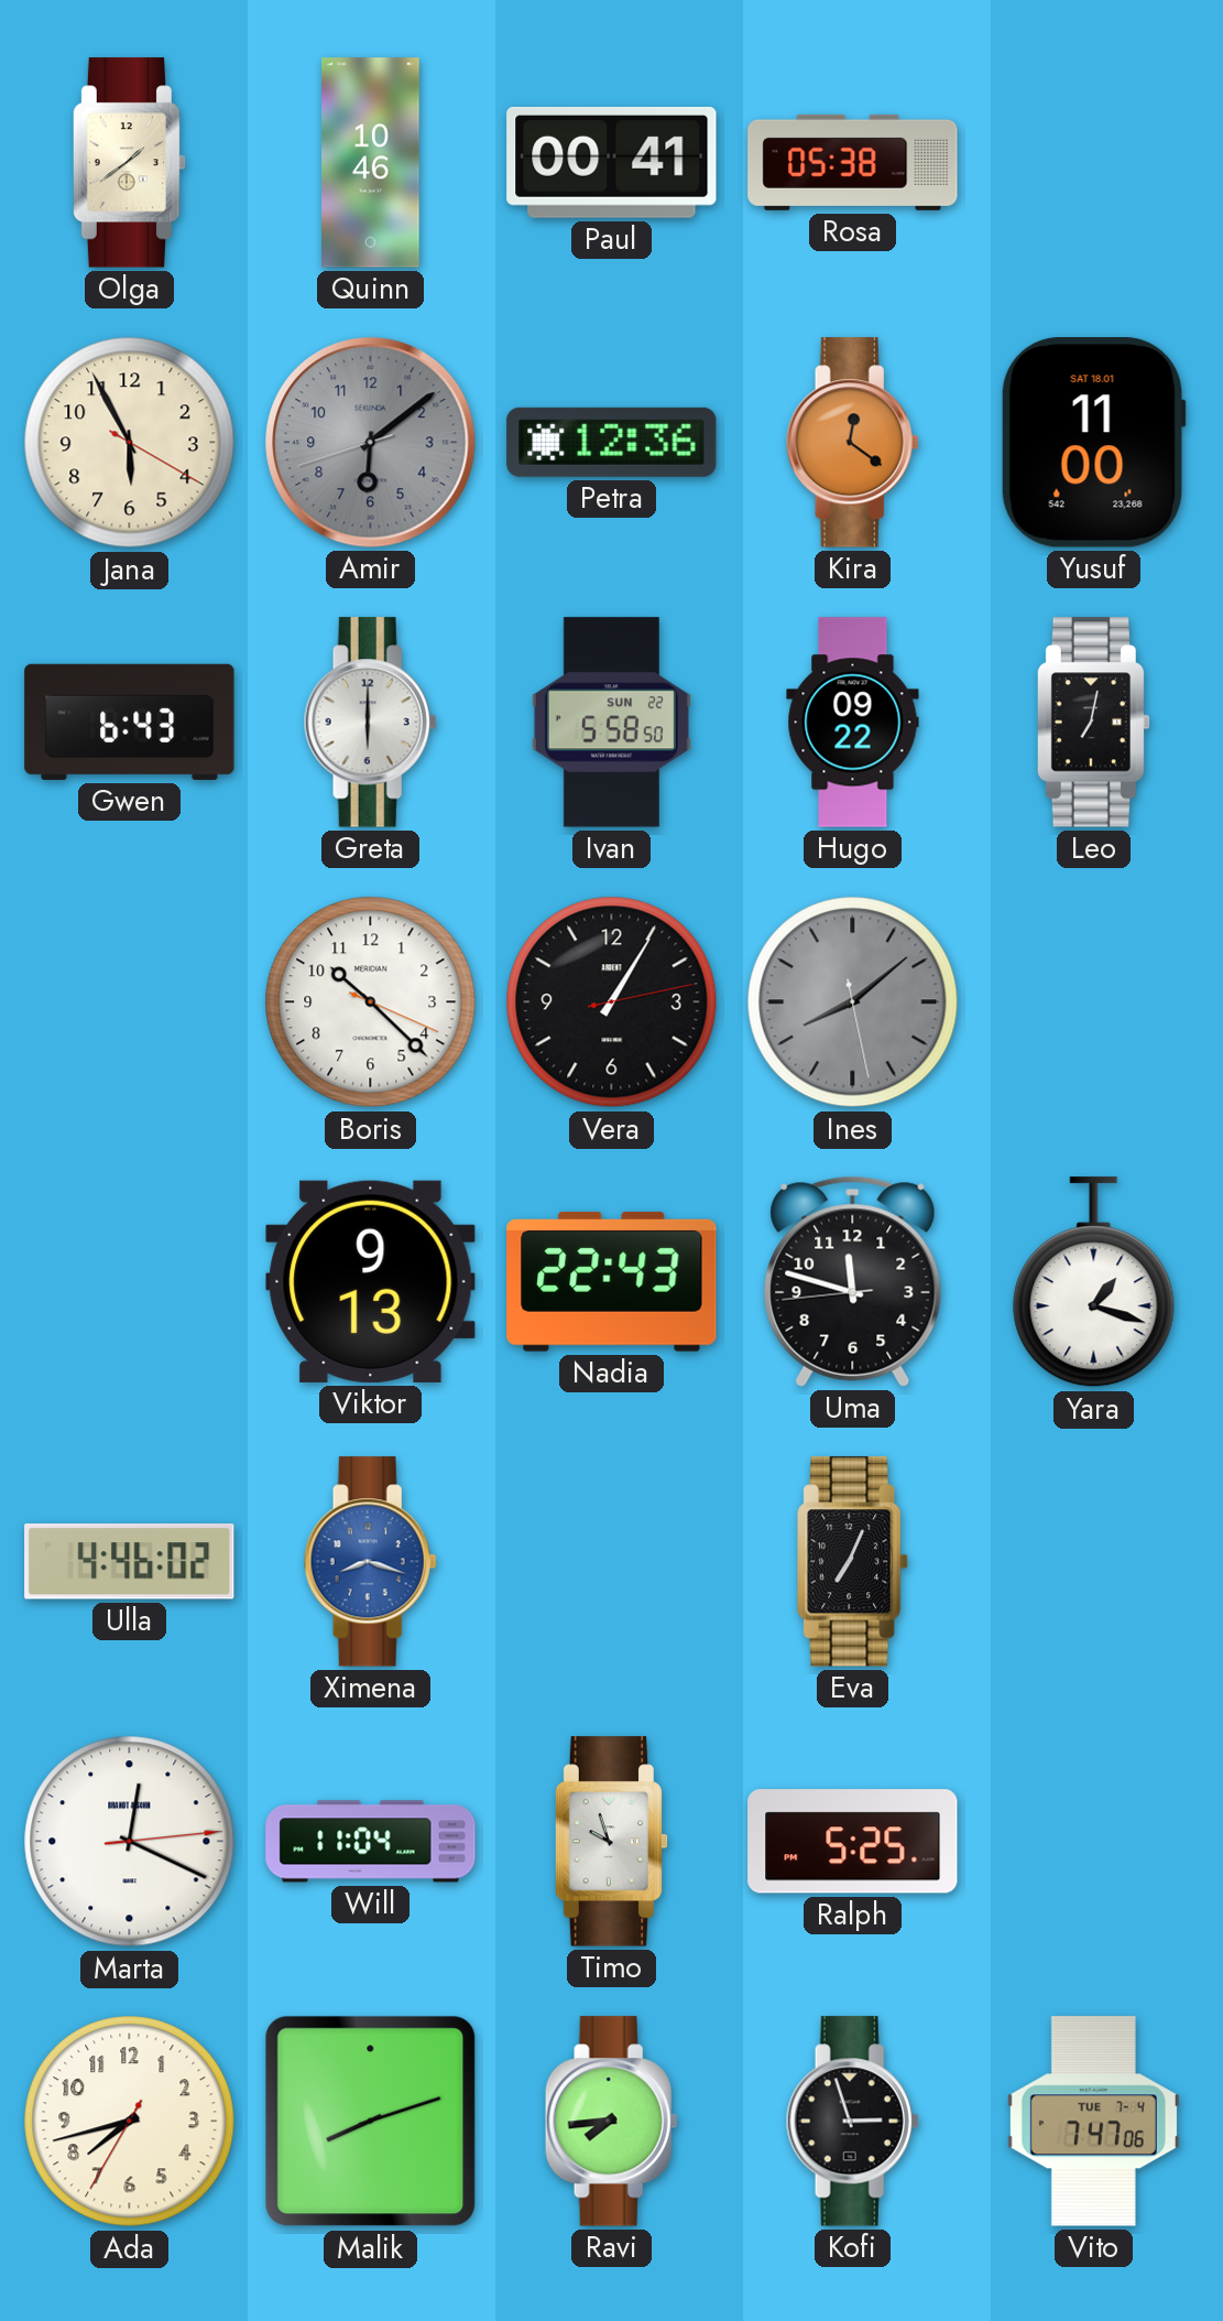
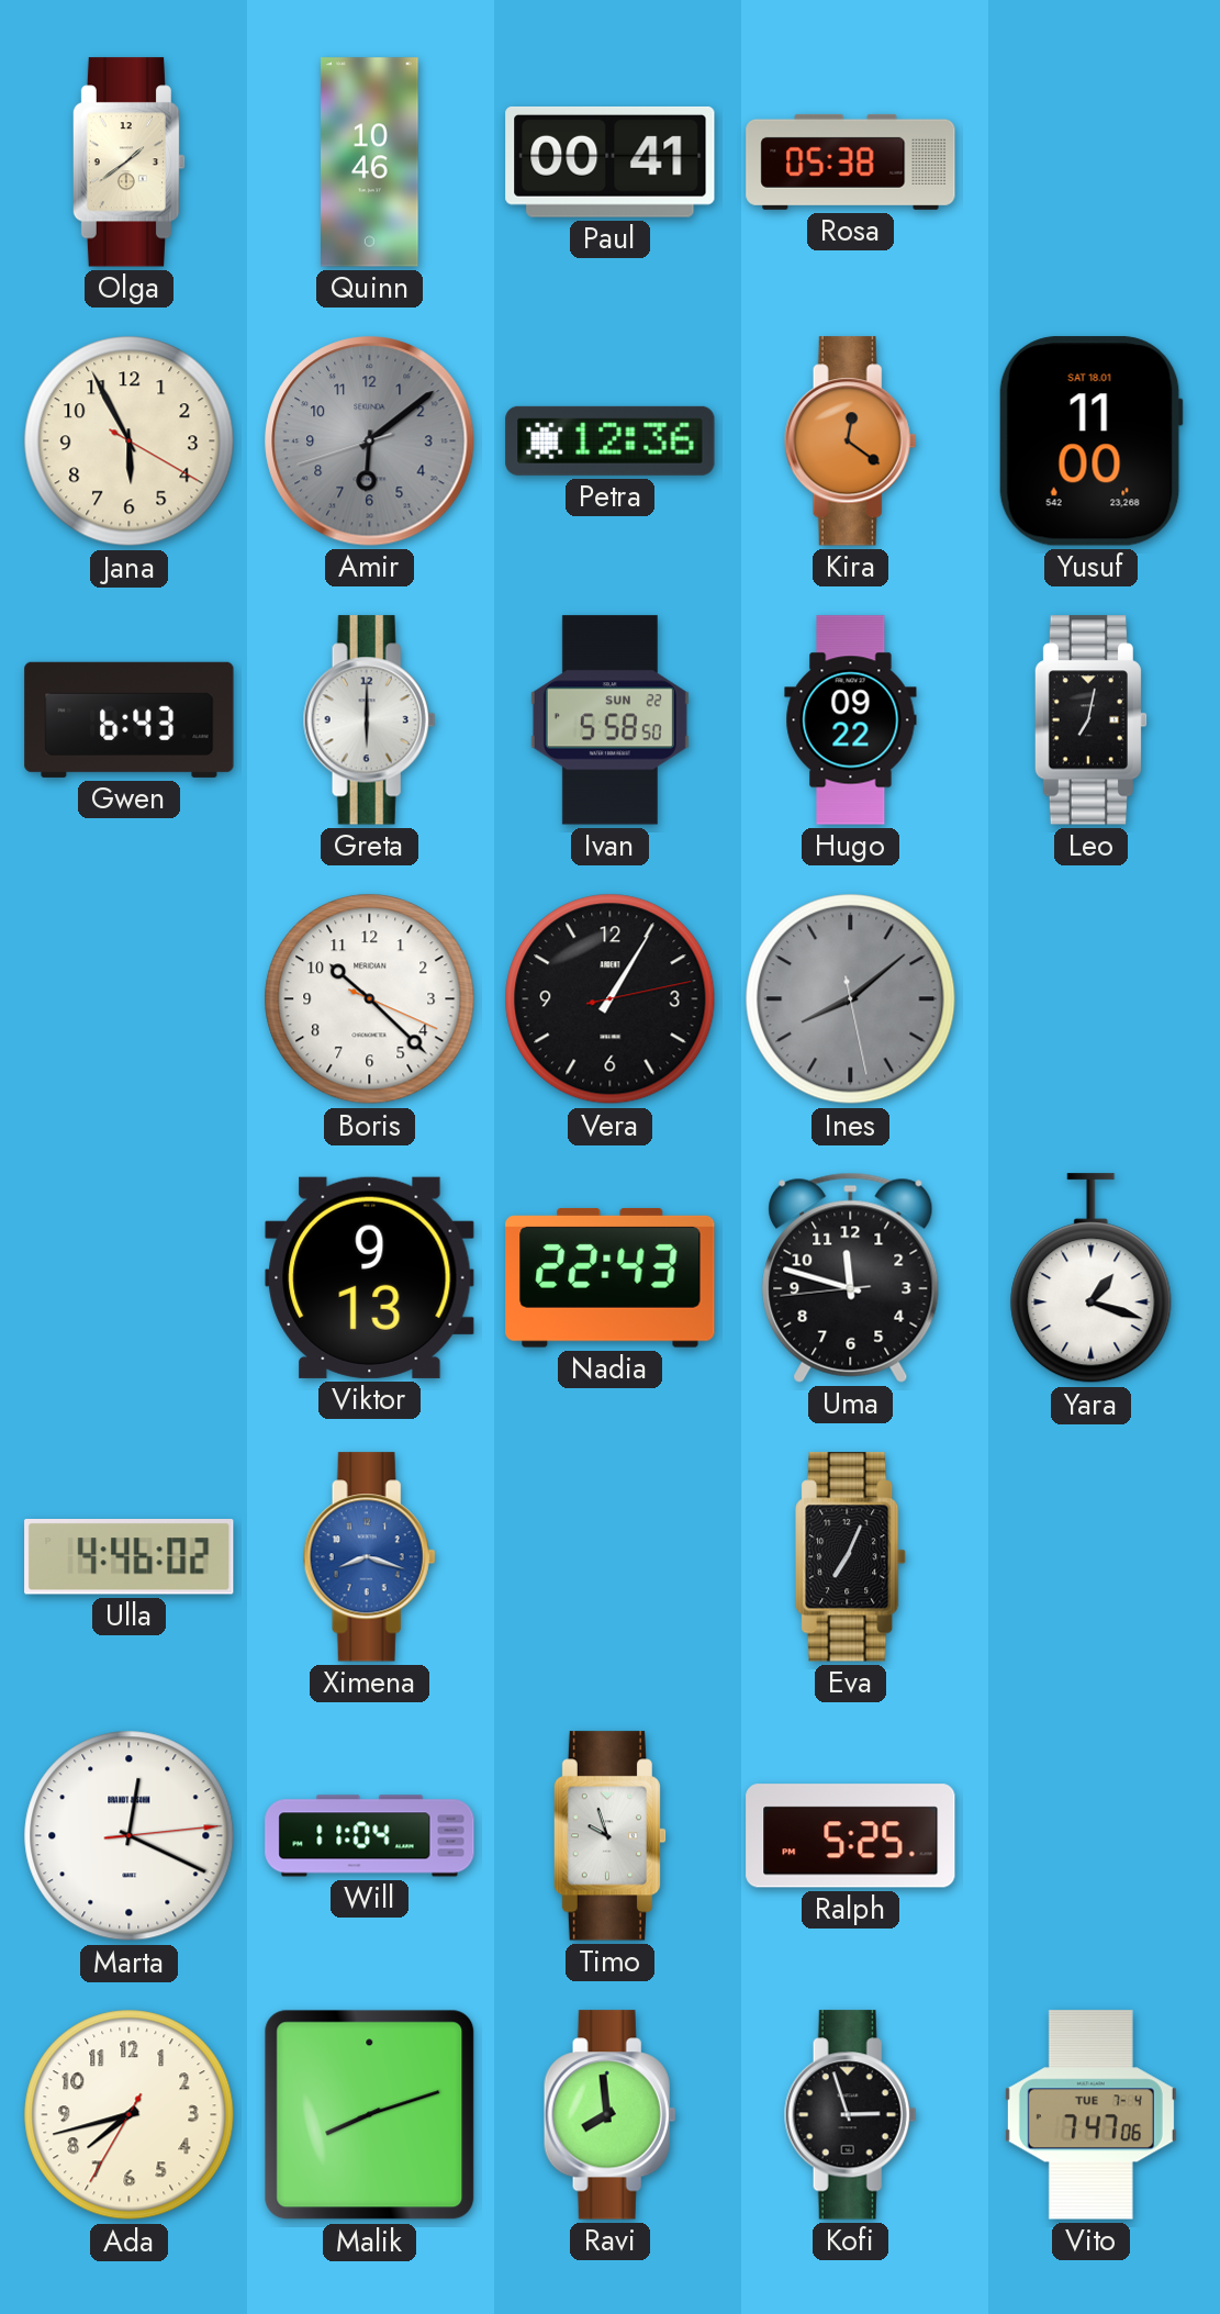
Ravi: 7:44 -> 7:59 (609, 2115)
